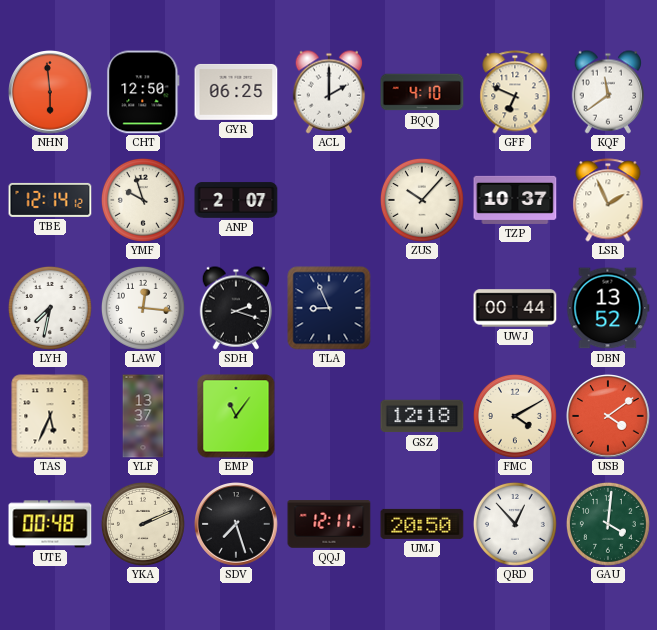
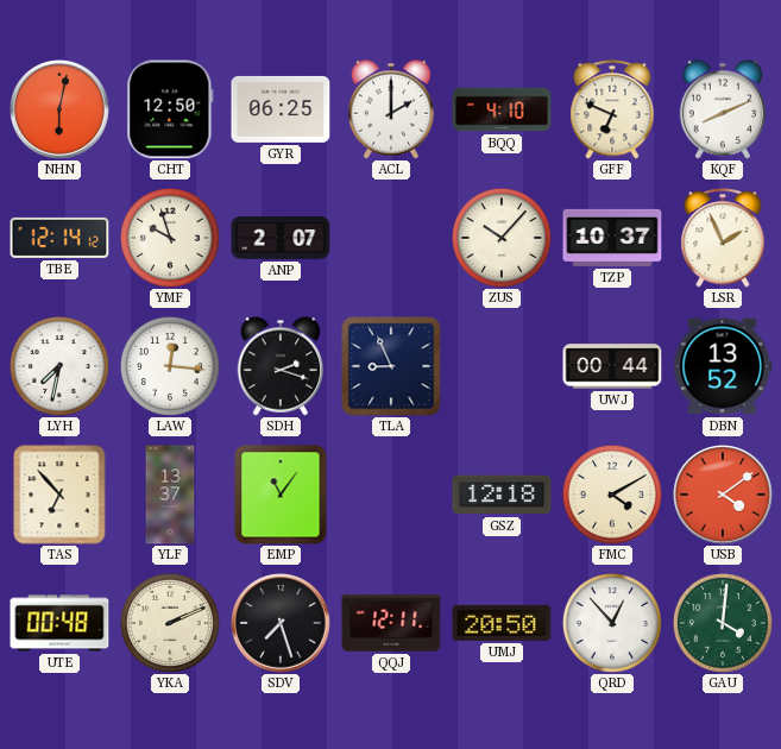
NHN: 5:59 -> 6:02 (59, 109)
KQF: 11:39 -> 8:11 (723, 109)
TAS: 5:34 -> 6:53 (59, 495)
